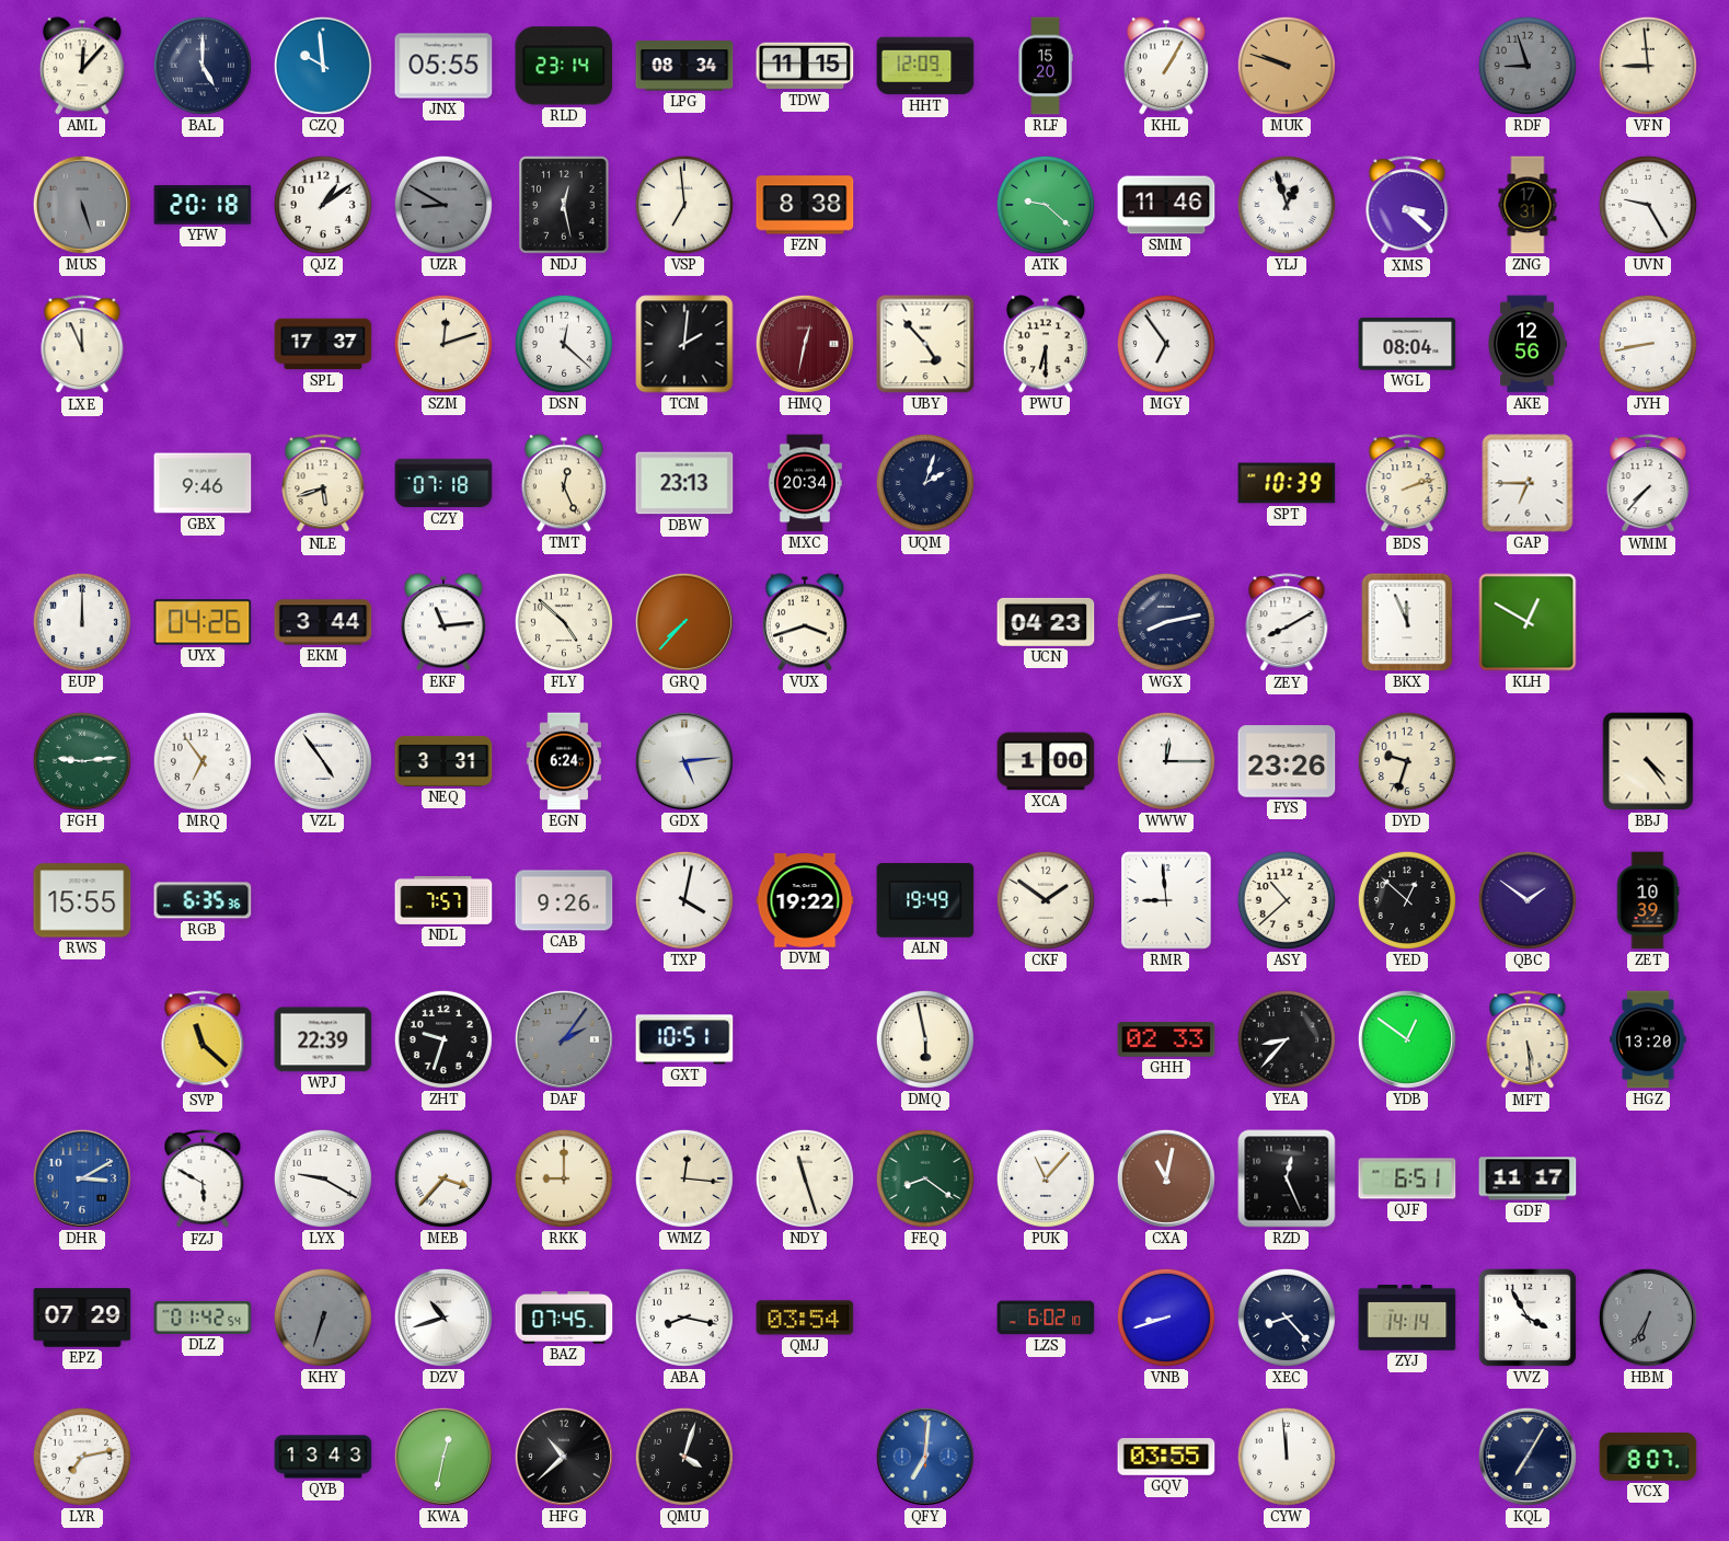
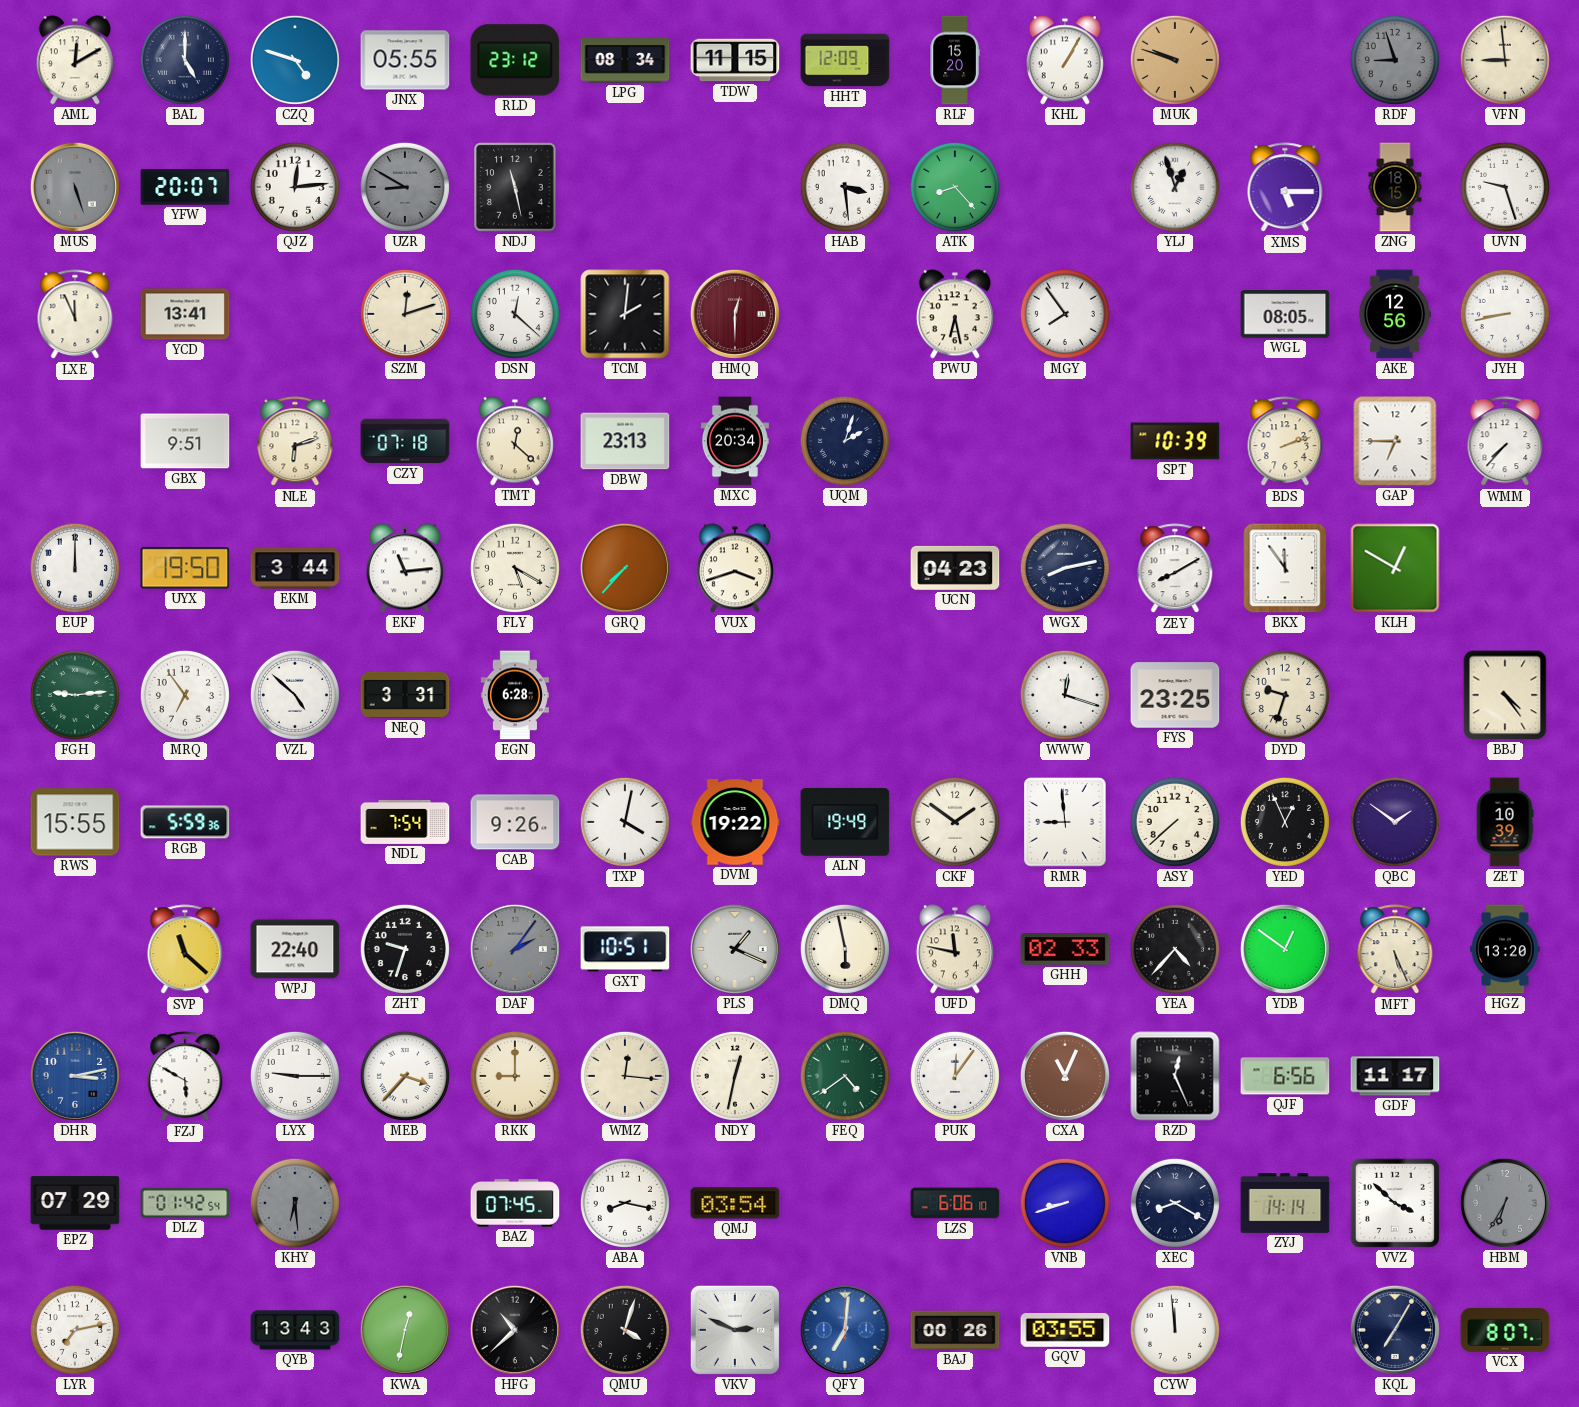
AML: 12:07 -> 12:10 (75, 60)
CZQ: 9:59 -> 4:48 (295, 60)
RLD: 23:14 -> 23:12 (515, 60)
YFW: 20:18 -> 20:07 (185, 187)
QJZ: 1:09 -> 12:14 (295, 187)
NDJ: 12:28 -> 11:28 (515, 187)
VSP: 6:59 -> none (684, 205)
FZN: 8:38 -> none (805, 205)
HAB: none -> 3:29 (845, 187)
ATK: 9:22 -> 8:23 (955, 187)
SMM: 11:46 -> none (1166, 205)
XMS: 3:22 -> 5:15 (1285, 188)
ZNG: 17:31 -> 18:15 (1395, 187)
UVN: 9:25 -> 9:27 (1505, 187)
YCD: none -> 13:41 (185, 314)
SPL: 17:37 -> none (323, 344)
HMQ: 12:32 -> 12:30 (735, 314)
UBY: 4:53 -> none (925, 344)
PWU: 6:30 -> 6:28 (955, 314)
MGY: 6:54 -> 7:54 (1065, 314)
WGL: 08:04 -> 08:05 (1285, 314)
GBX: 9:46 -> 9:51 (185, 441)
NLE: 5:42 -> 6:12 (295, 442)
TMT: 12:26 -> 12:22 (515, 441)
UYX: 04:26 -> 19:50 (185, 568)
FLY: 4:52 -> 5:20 (515, 568)
BKX: 11:56 -> 11:54 (1285, 568)
VZL: 4:54 -> 4:52 (295, 695)
EGN: 6:24 -> 6:28 (515, 695)
GDX: 5:14 -> none (684, 761)
XCA: 1:00 -> none (1046, 761)
WWW: 12:15 -> 12:18 (1065, 695)
FYS: 23:26 -> 23:25 (1175, 695)
RGB: 6:35 -> 5:59 (185, 822)
NDL: 7:57 -> 7:54 (405, 822)
ASY: 10:38 -> 7:38 (1175, 822)
YED: 12:52 -> 12:56 (1285, 822)
WPJ: 22:39 -> 22:40 (295, 949)
PLS: none -> 1:19 (735, 949)
UFD: none -> 11:47 (955, 949)
YEA: 8:37 -> 4:37 (1175, 949)
MFT: 5:29 -> 5:26 (1395, 950)
DHR: 3:10 -> 3:13 (75, 1076)
LYX: 9:20 -> 9:15 (295, 1076)
NDY: 11:27 -> 12:32 (735, 1076)
FEQ: 8:21 -> 4:39 (845, 1076)
PUK: 11:07 -> 12:06 (955, 1076)
CXA: 11:02 -> 11:04 (1065, 1076)
QJF: 6:51 -> 6:56 (1285, 1076)
KHY: 6:33 -> 6:29 (295, 1203)
DZV: 10:42 -> none (443, 1318)
LZS: 6:02 -> 6:06 (955, 1203)
XEC: 8:23 -> 8:20 (1175, 1203)
VVZ: 3:55 -> 3:52 (1395, 1203)
VKV: none -> 2:49 (735, 1330)
BAJ: none -> 00:26 (955, 1330)
